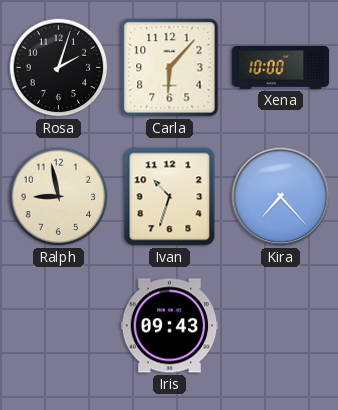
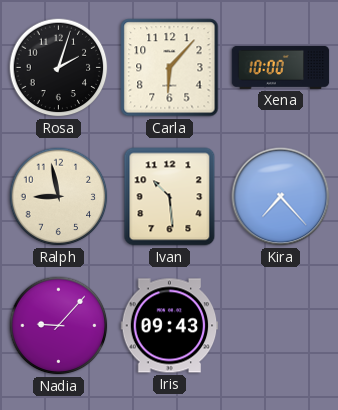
Ivan: 10:33 -> 10:29 (170, 197)
Nadia: none -> 9:07 (59, 326)
